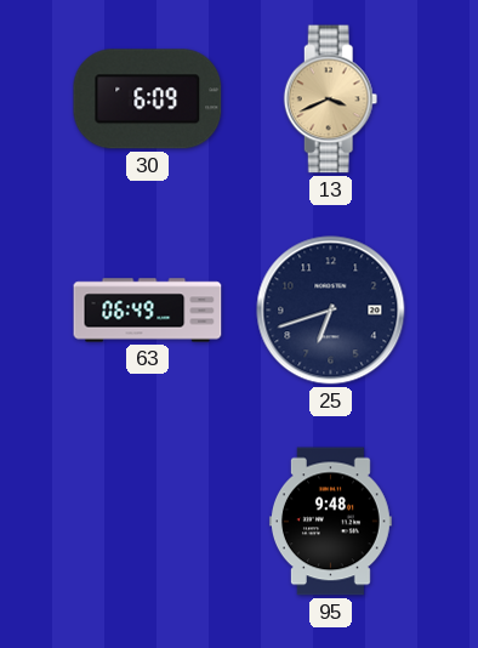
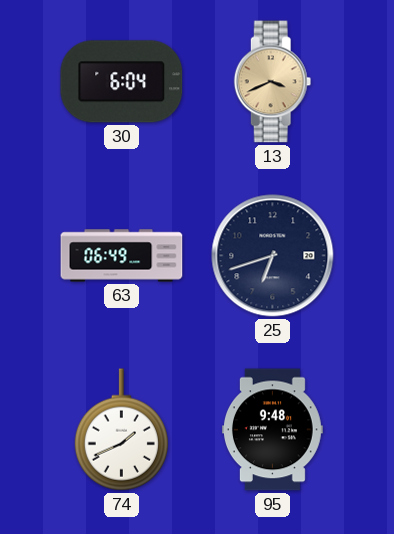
30: 6:09 -> 6:04 (122, 82)
74: none -> 1:41 (121, 430)
